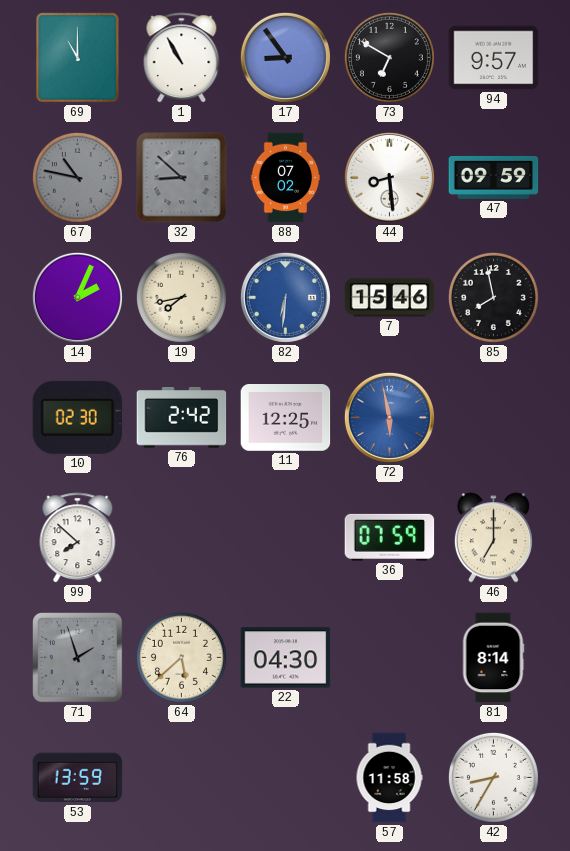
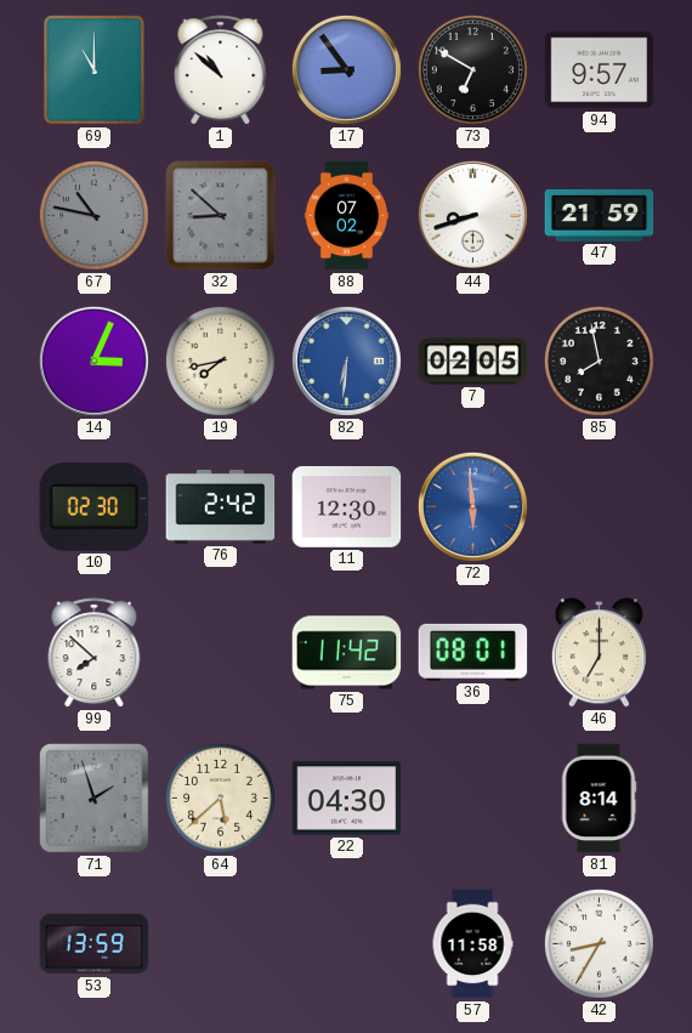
1: 10:55 -> 10:52 (221, 70)
44: 8:29 -> 8:42 (472, 215)
47: 09:59 -> 21:59 (600, 215)
14: 2:04 -> 3:04 (93, 361)
7: 15:46 -> 02:05 (473, 362)
11: 12:25 -> 12:30 (347, 507)
72: 5:58 -> 5:59 (472, 506)
75: none -> 11:42 (347, 653)
36: 07:59 -> 08:01 (473, 652)
